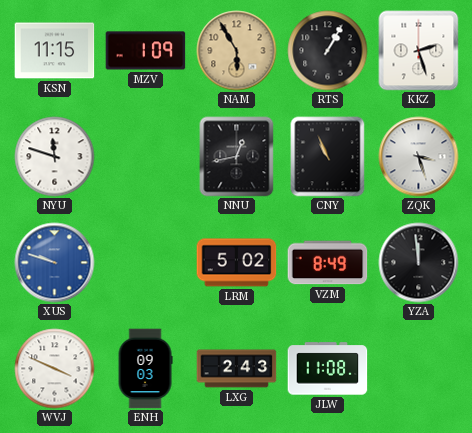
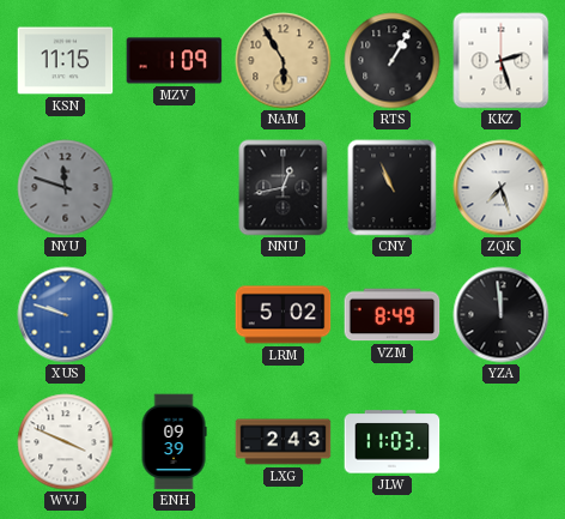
NYU dial: white -> grey (66, 188)
ZQK: 3:27 -> 7:27 (502, 188)
ENH: 09:03 -> 09:39 (174, 442)
JLW: 11:08 -> 11:03 (393, 442)
